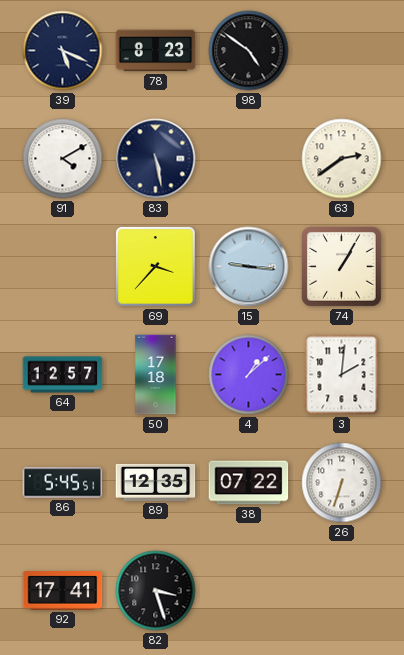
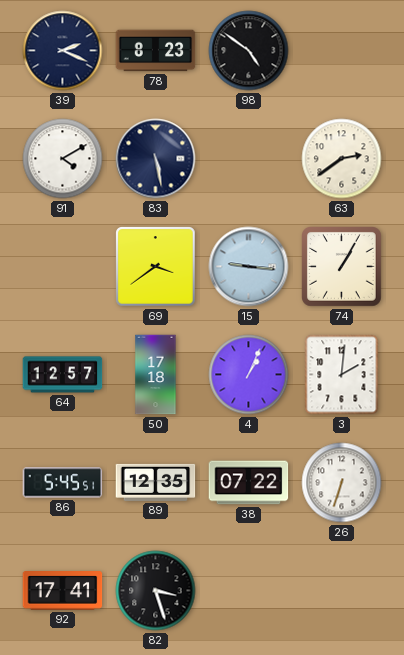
39: 5:19 -> 2:19 (63, 51)
69: 3:37 -> 3:39 (156, 267)
4: 1:08 -> 1:04 (249, 375)
